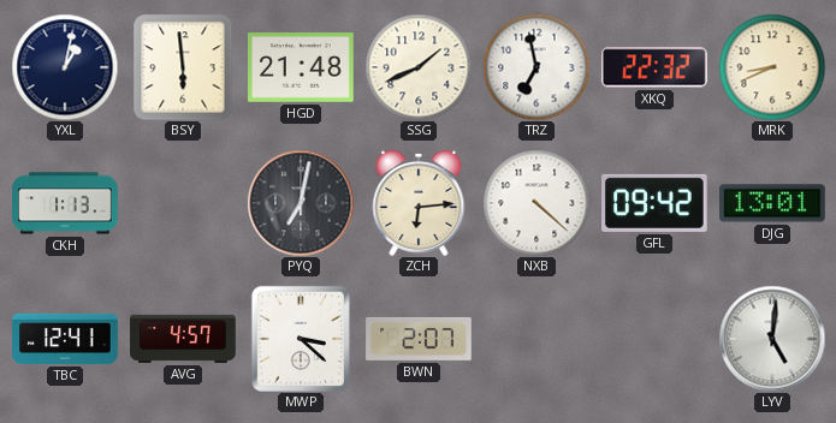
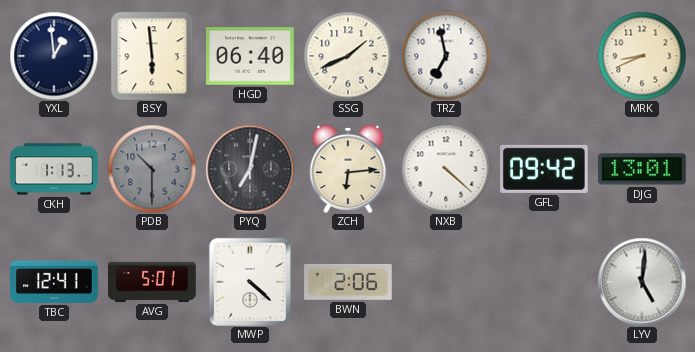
YXL: 1:02 -> 12:59 (54, 56)
HGD: 21:48 -> 06:40 (251, 56)
XKQ: 22:32 -> none (656, 67)
PDB: none -> 10:30 (152, 169)
AVG: 4:57 -> 5:01 (152, 282)
MWP: 3:22 -> 4:22 (250, 282)
BWN: 2:07 -> 2:06 (348, 282)
